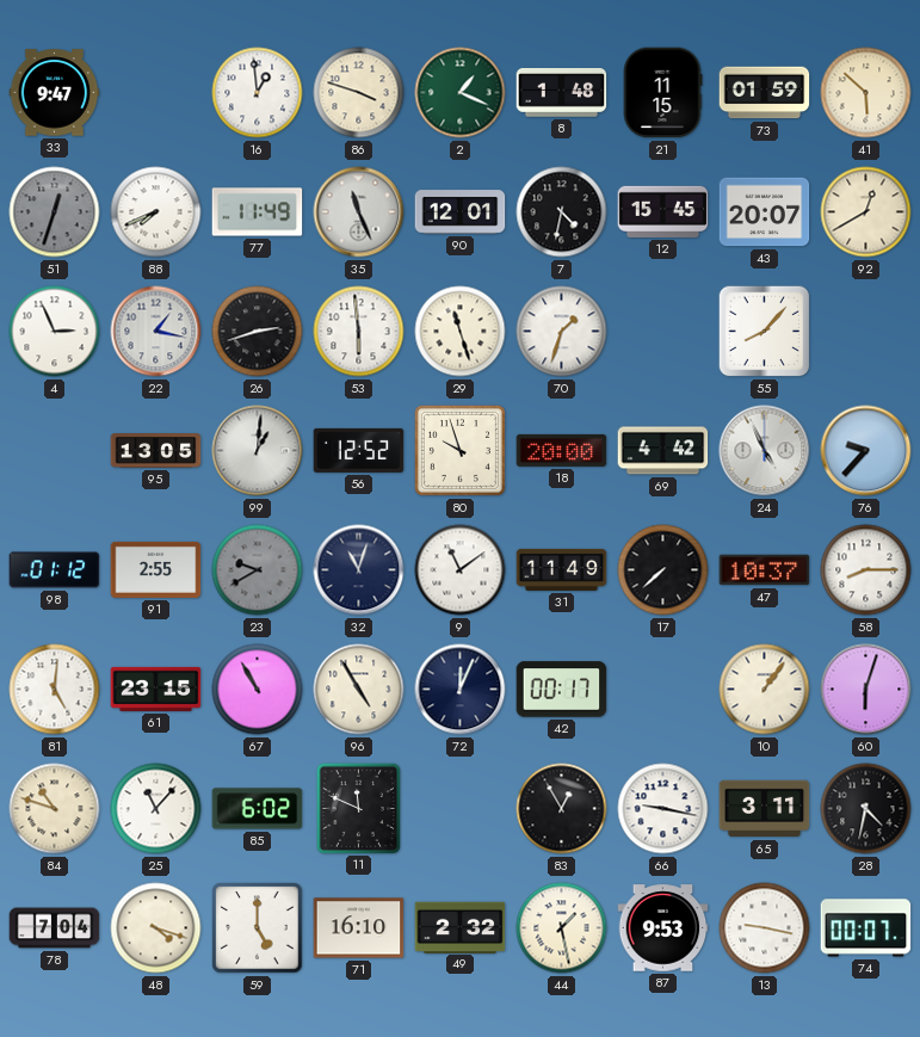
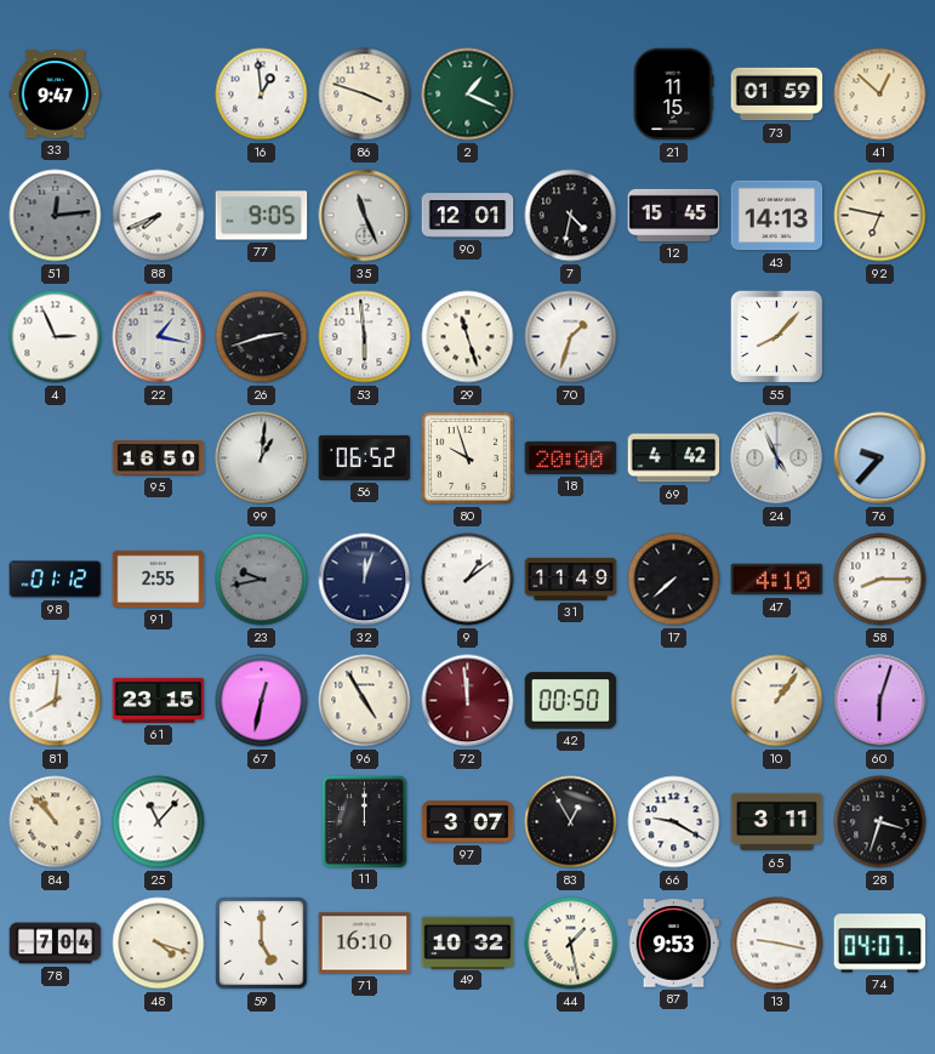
8: 1:48 -> none (562, 93)
41: 5:52 -> 12:52 (880, 95)
51: 12:33 -> 12:14 (56, 216)
77: 11:49 -> 9:05 (262, 216)
43: 20:07 -> 14:13 (777, 216)
92: 12:40 -> 6:47 (880, 216)
95: 13:05 -> 16:50 (159, 458)
56: 12:52 -> 06:52 (365, 457)
23: 9:40 -> 9:43 (262, 580)
32: 11:03 -> 12:03 (365, 580)
9: 11:09 -> 1:09 (468, 580)
47: 10:37 -> 4:10 (777, 580)
81: 5:01 -> 8:01 (56, 701)
67: 10:55 -> 12:32 (262, 701)
72: 12:04 -> 11:59 (468, 701)
72 dial: navy -> burgundy (468, 701)
42: 00:17 -> 00:50 (571, 701)
84: 10:48 -> 10:53 (56, 822)
85: 6:02 -> none (258, 809)
11: 11:49 -> 12:00 (364, 821)
97: none -> 3:07 (468, 822)
66: 9:17 -> 9:20 (674, 822)
28: 4:32 -> 3:33 (880, 822)
49: 2:32 -> 10:32 (468, 942)
74: 00:07 -> 04:07 (880, 944)
